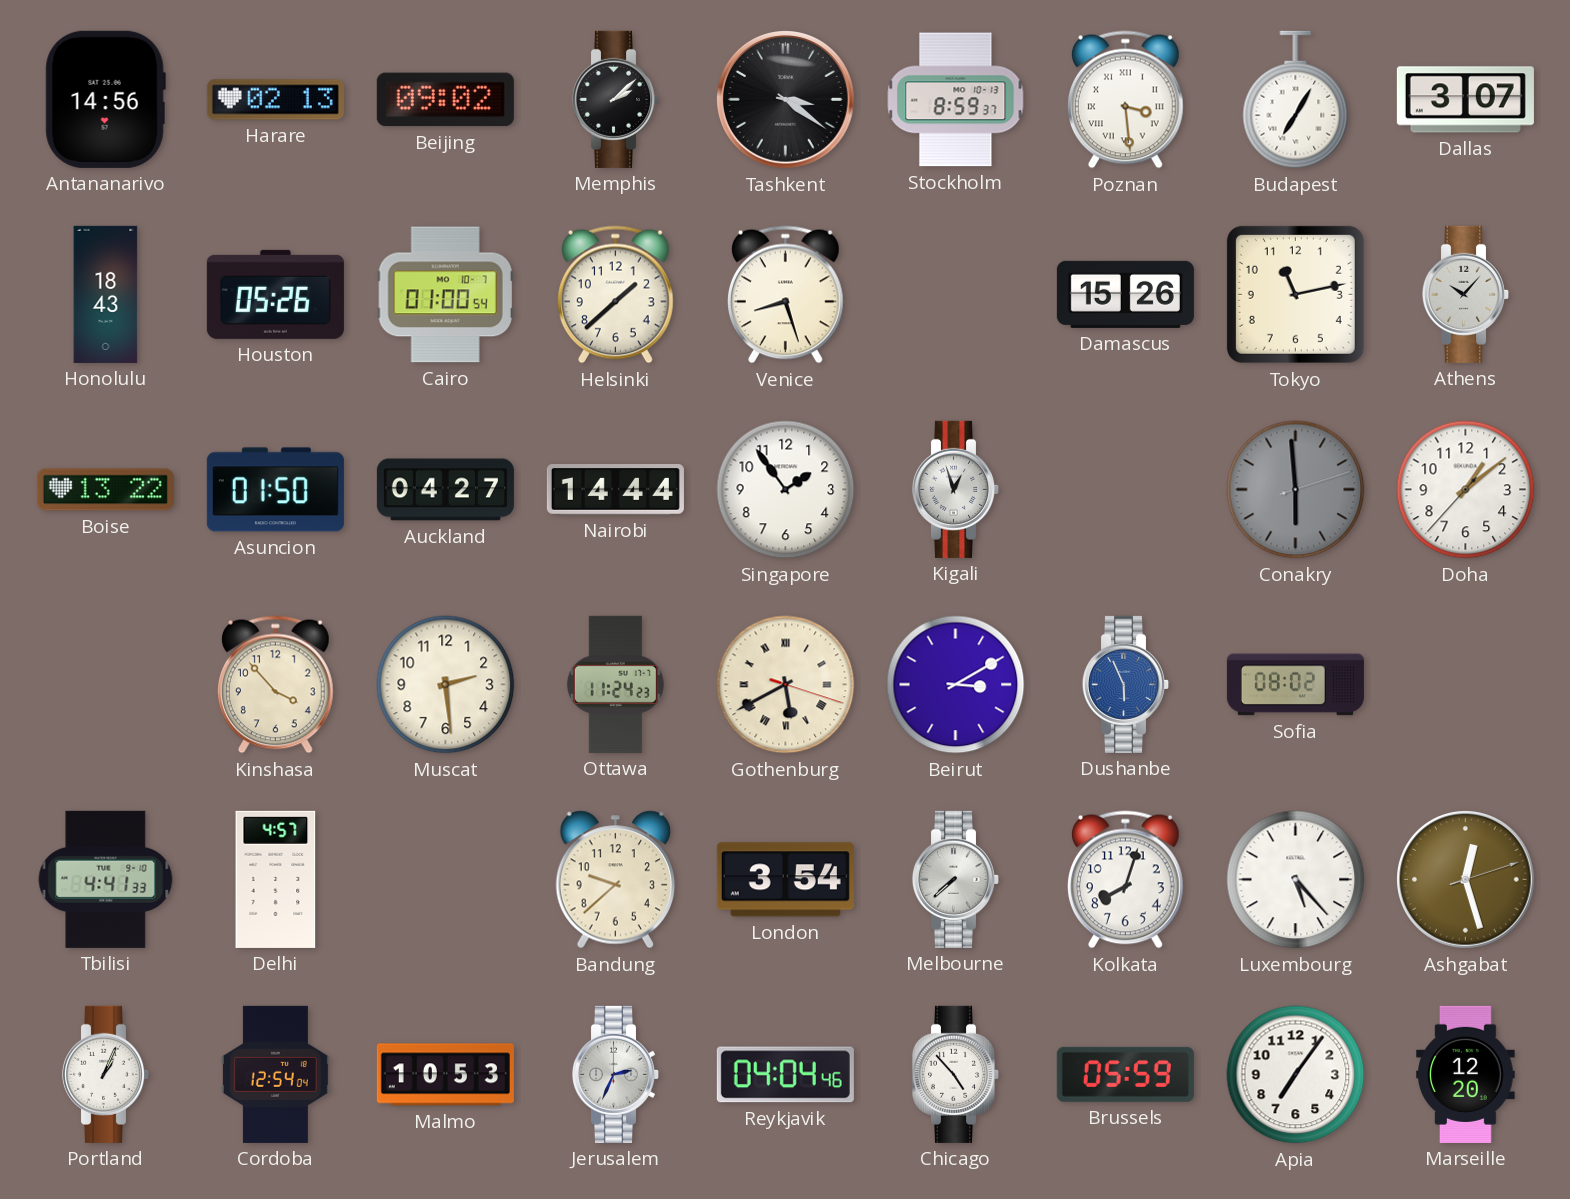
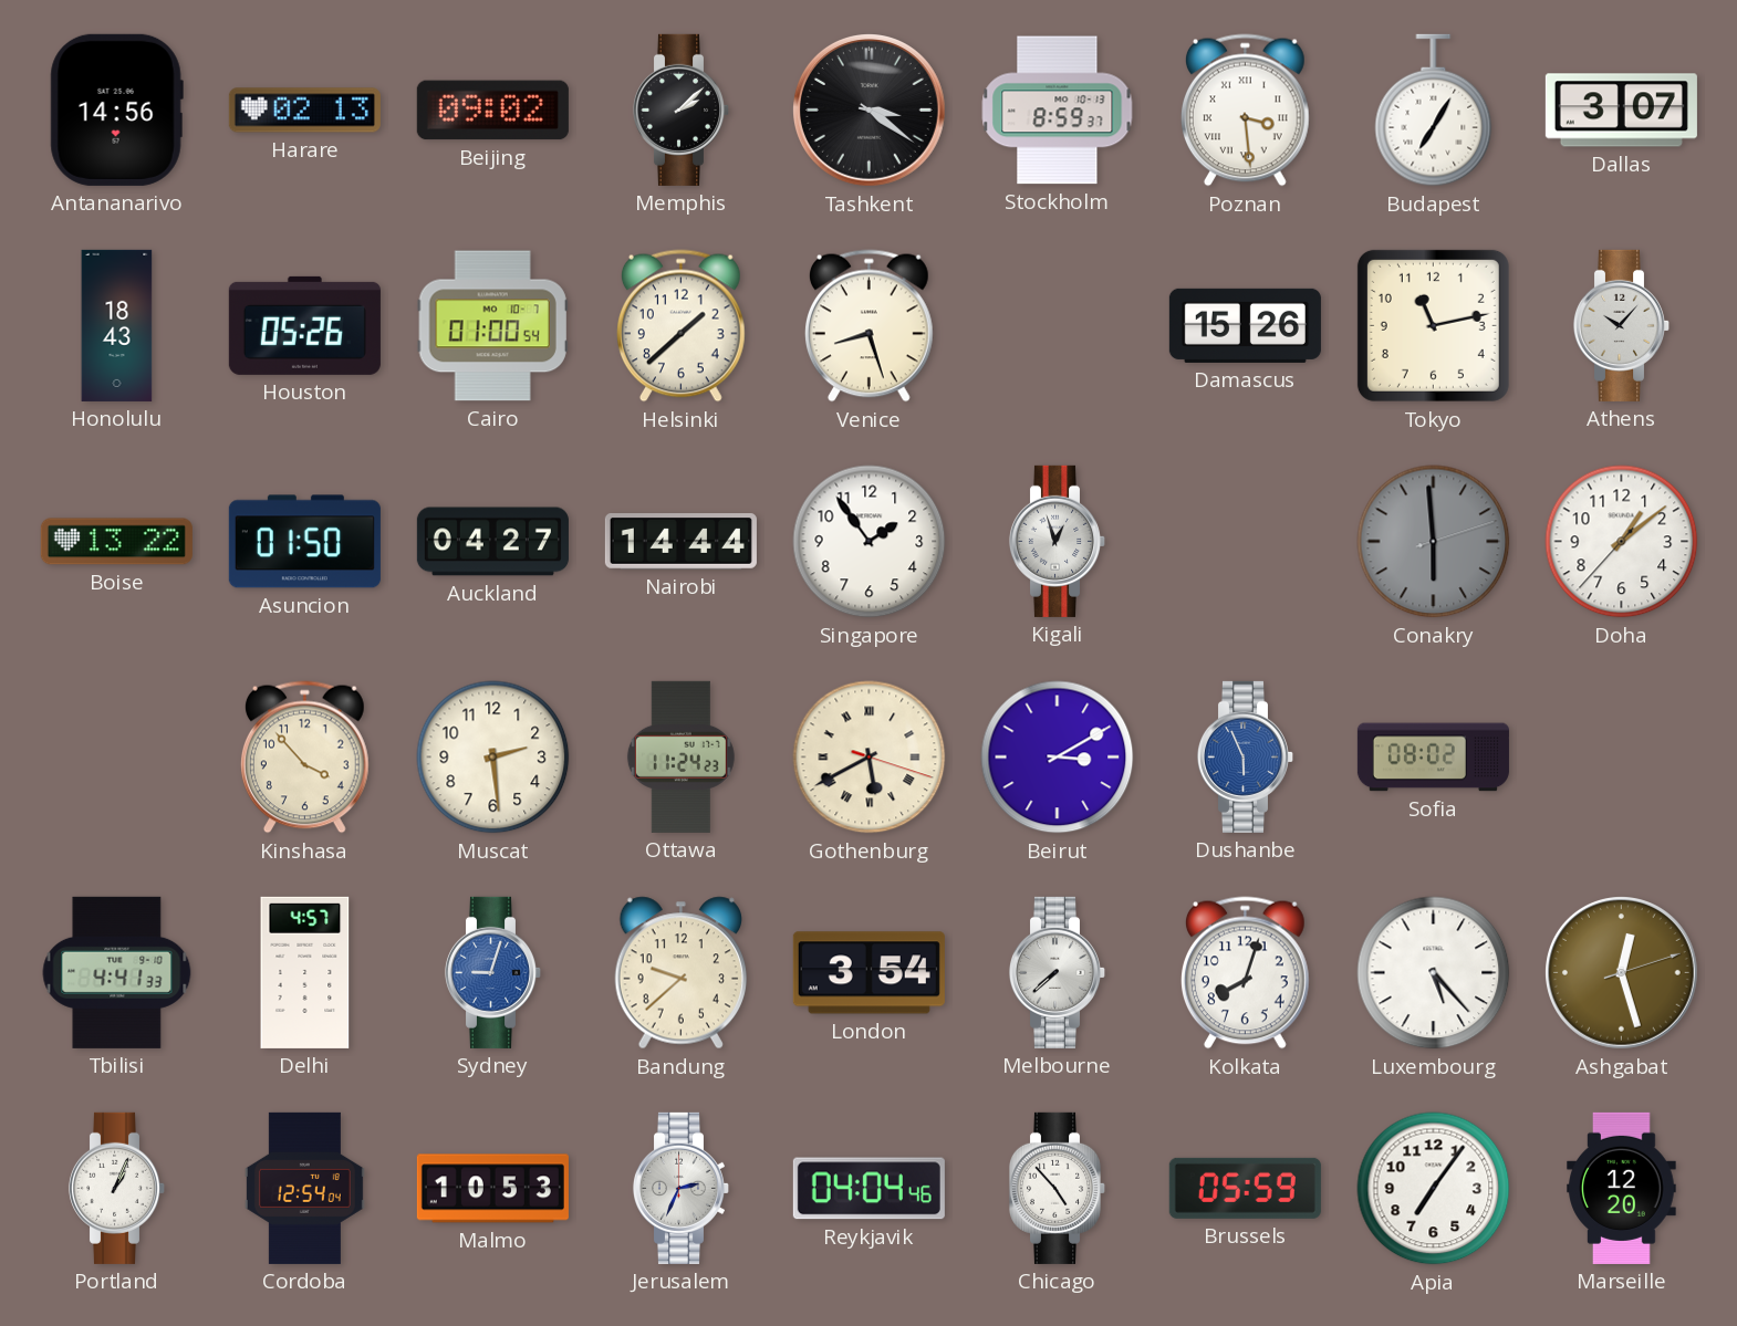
Sydney: none -> 9:03 (493, 972)
